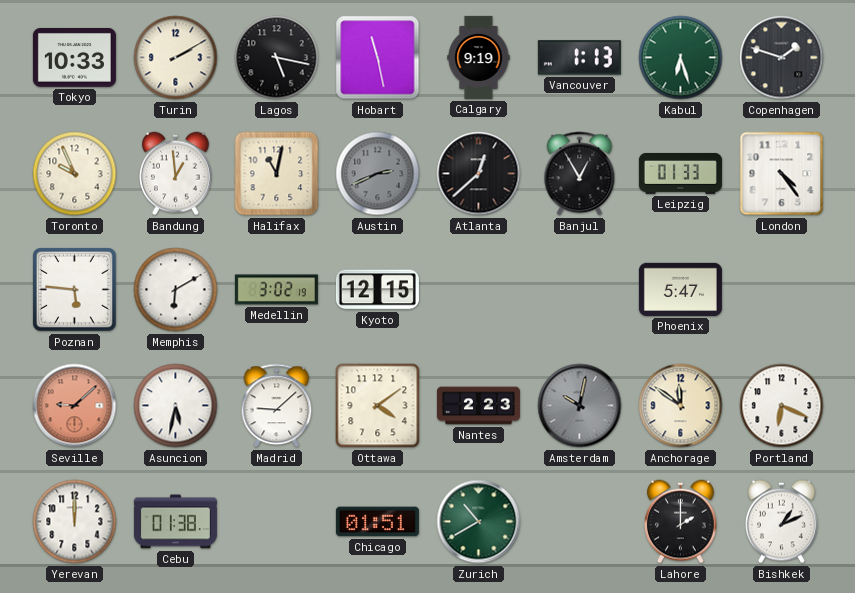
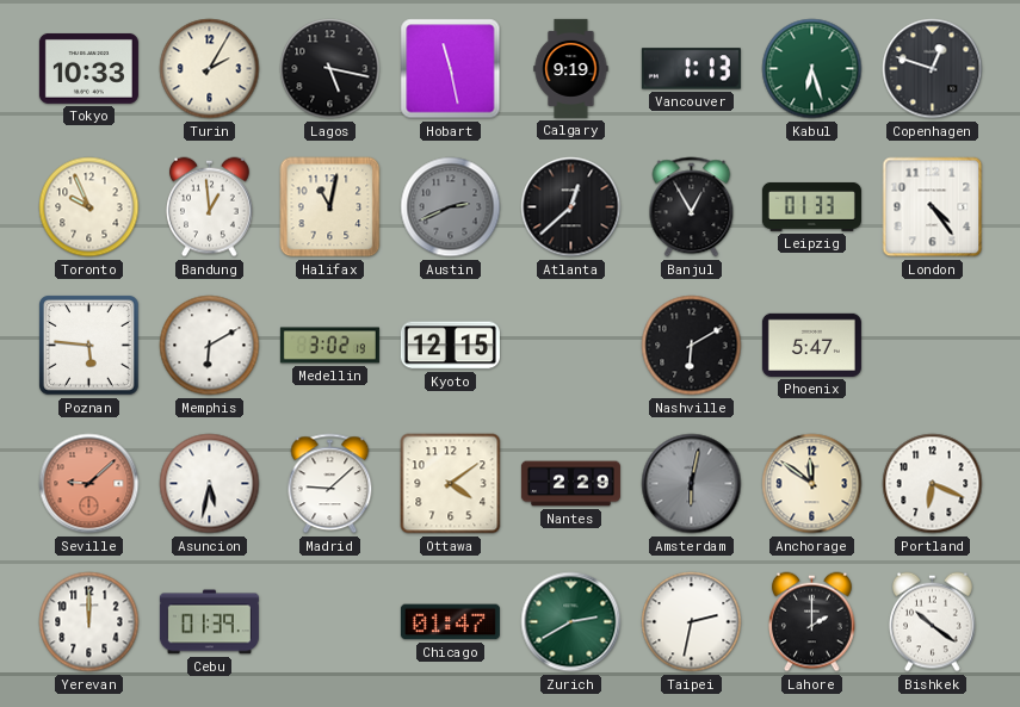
Turin: 2:10 -> 2:05 (210, 69)
Copenhagen: 1:48 -> 12:48 (933, 69)
Nashville: none -> 6:10 (692, 346)
Nantes: 2:23 -> 2:29 (570, 484)
Amsterdam: 10:02 -> 6:02 (692, 484)
Cebu: 01:38 -> 01:39 (209, 622)
Chicago: 01:51 -> 01:47 (450, 622)
Zurich: 10:40 -> 2:40 (571, 622)
Taipei: none -> 2:32 (692, 622)
Bishkek: 1:11 -> 10:21 (933, 622)
